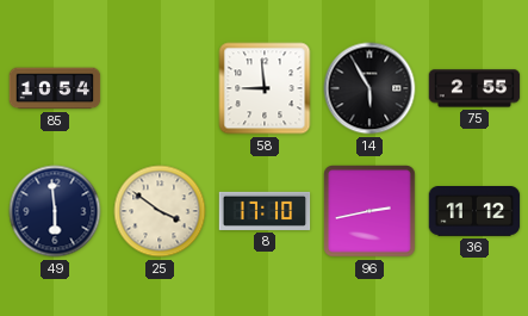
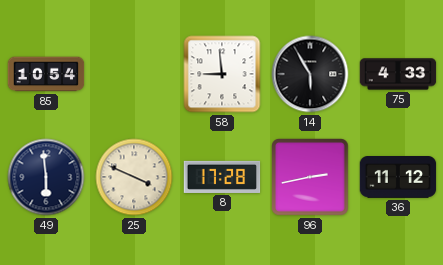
75: 2:55 -> 4:33 (398, 74)
25: 3:51 -> 3:49 (134, 177)
8: 17:10 -> 17:28 (222, 177)
